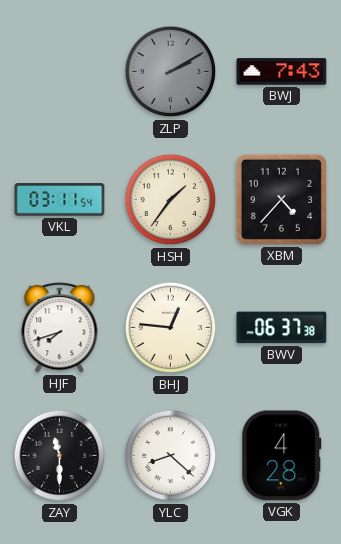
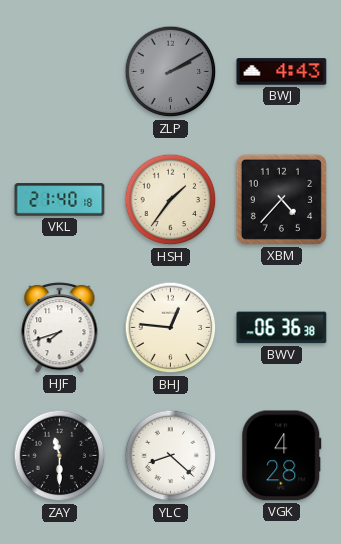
BWJ: 7:43 -> 4:43 (282, 72)
VKL: 03:11 -> 21:40 (60, 200)
BWV: 06:37 -> 06:36 (282, 328)
